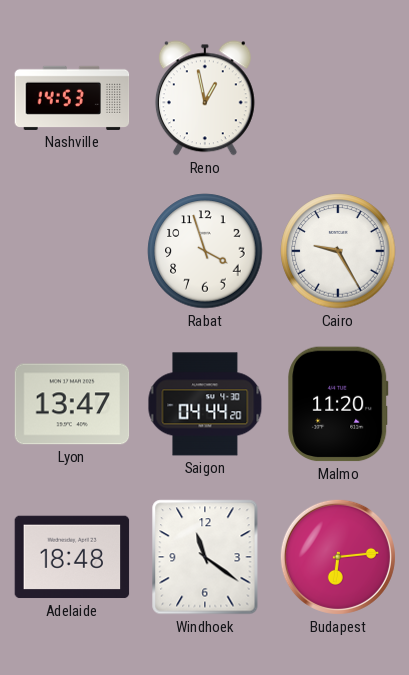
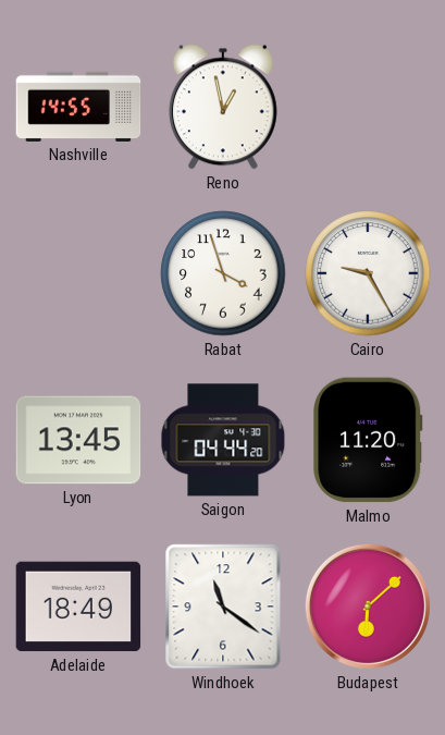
Nashville: 14:53 -> 14:55 (78, 107)
Lyon: 13:47 -> 13:45 (78, 440)
Adelaide: 18:48 -> 18:49 (78, 607)
Budapest: 6:14 -> 6:08 (368, 607)
